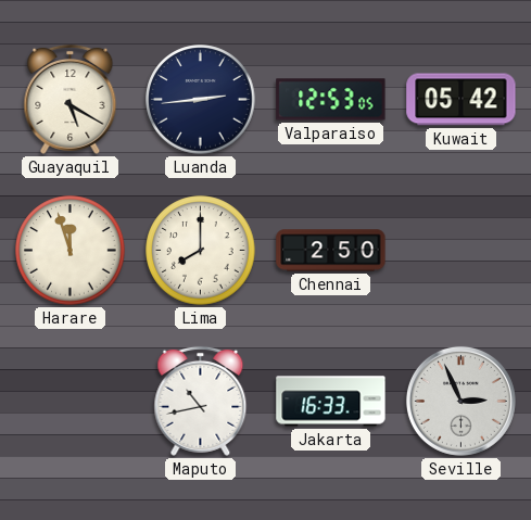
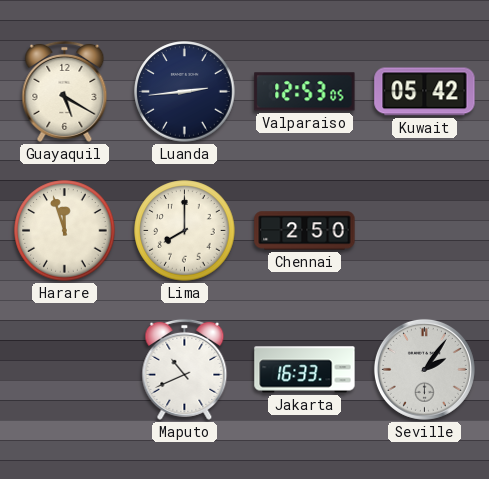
Maputo: 10:43 -> 10:41 (185, 369)
Seville: 2:56 -> 2:06 (424, 369)
